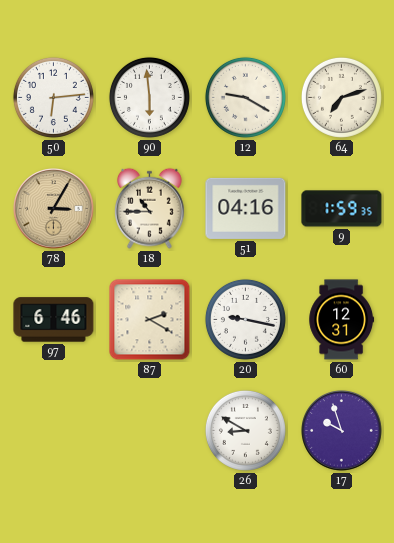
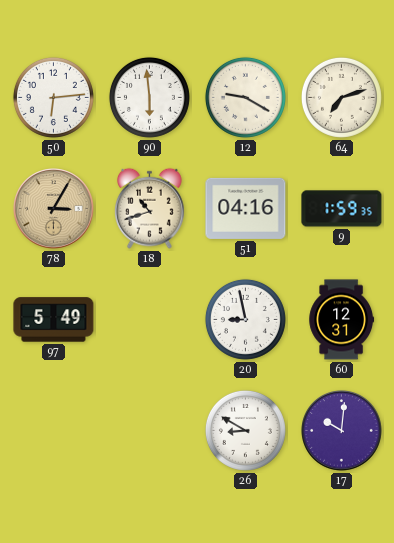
18: 10:45 -> 10:42 (150, 208)
97: 6:46 -> 5:49 (54, 320)
87: 2:20 -> none (150, 320)
20: 9:17 -> 8:58 (245, 319)
17: 9:57 -> 10:01 (342, 431)
